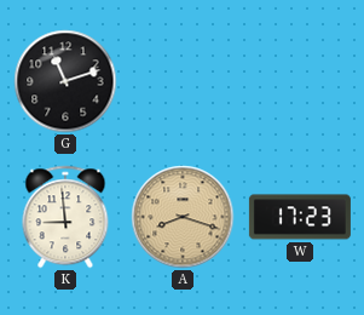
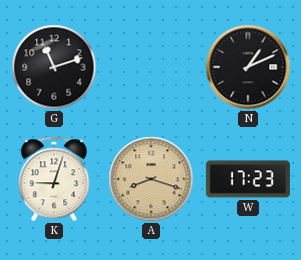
N: none -> 1:11 (248, 67)
K: 8:59 -> 9:03 (54, 179)
